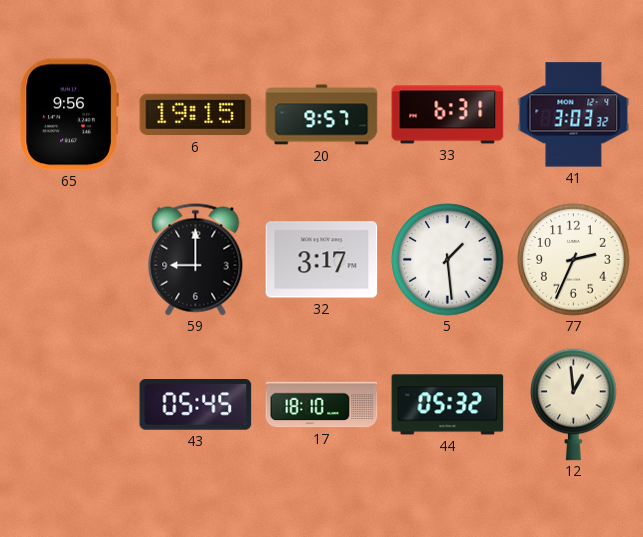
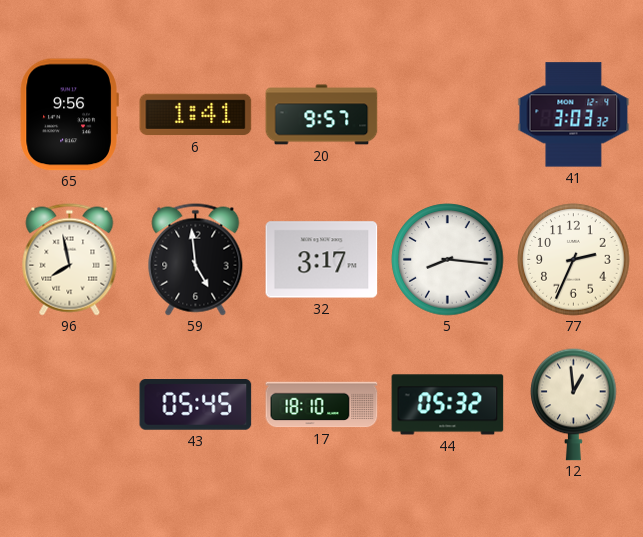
6: 19:15 -> 1:41 (196, 115)
33: 6:31 -> none (448, 115)
96: none -> 7:58 (70, 260)
59: 9:00 -> 4:59 (196, 260)
5: 1:29 -> 8:16 (448, 260)
